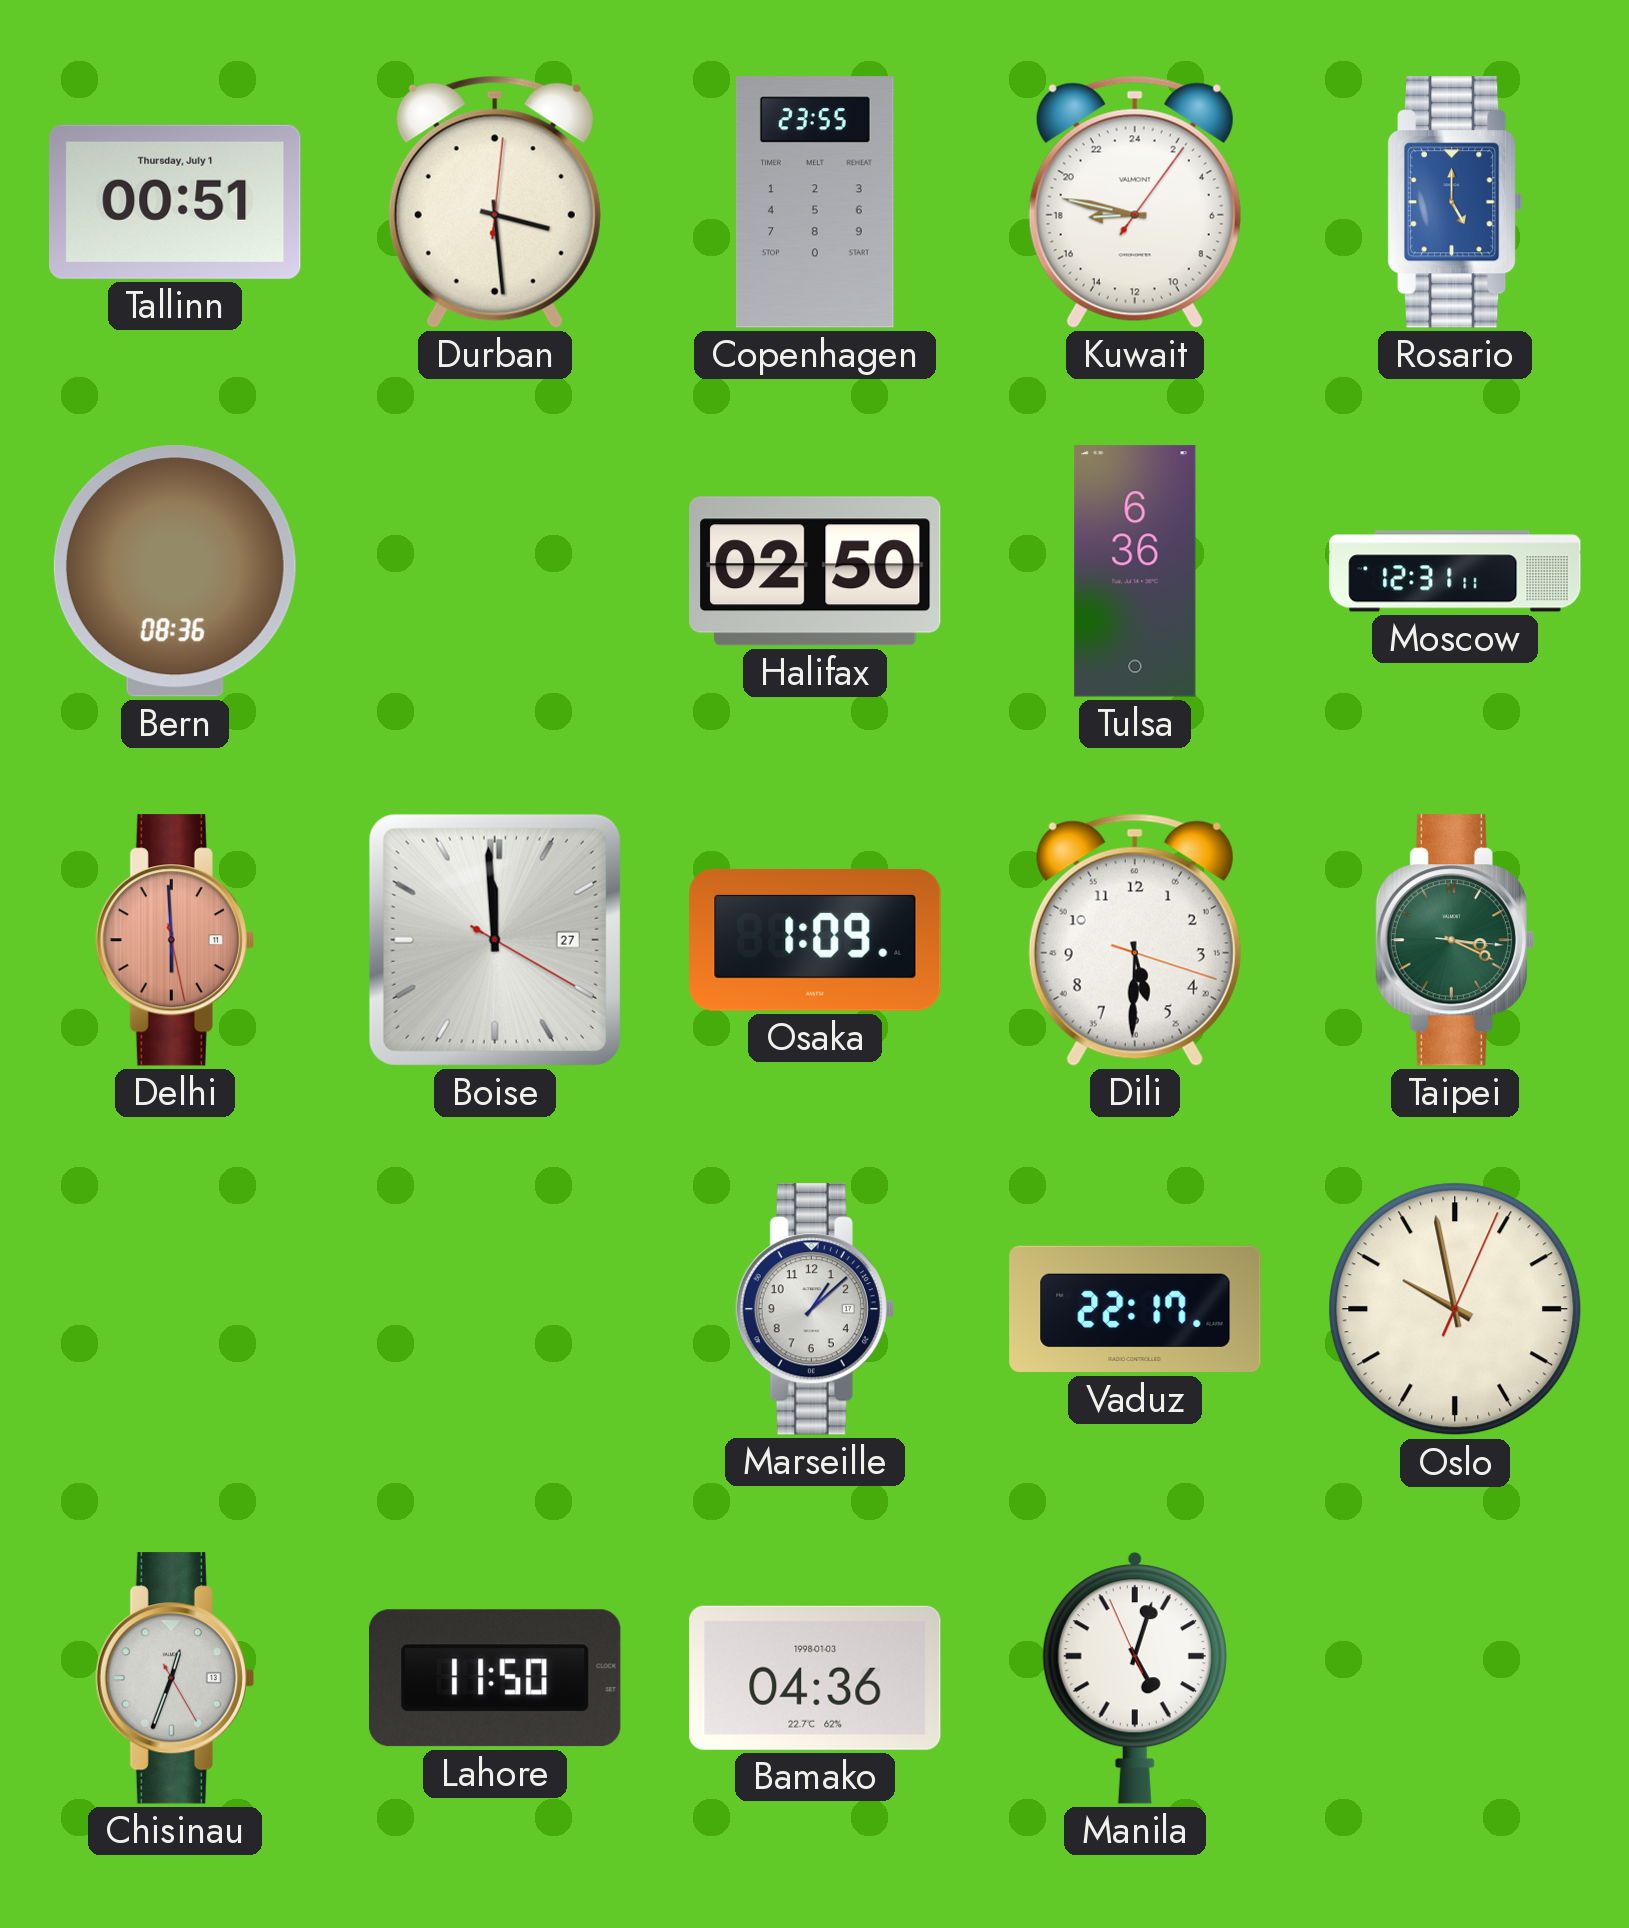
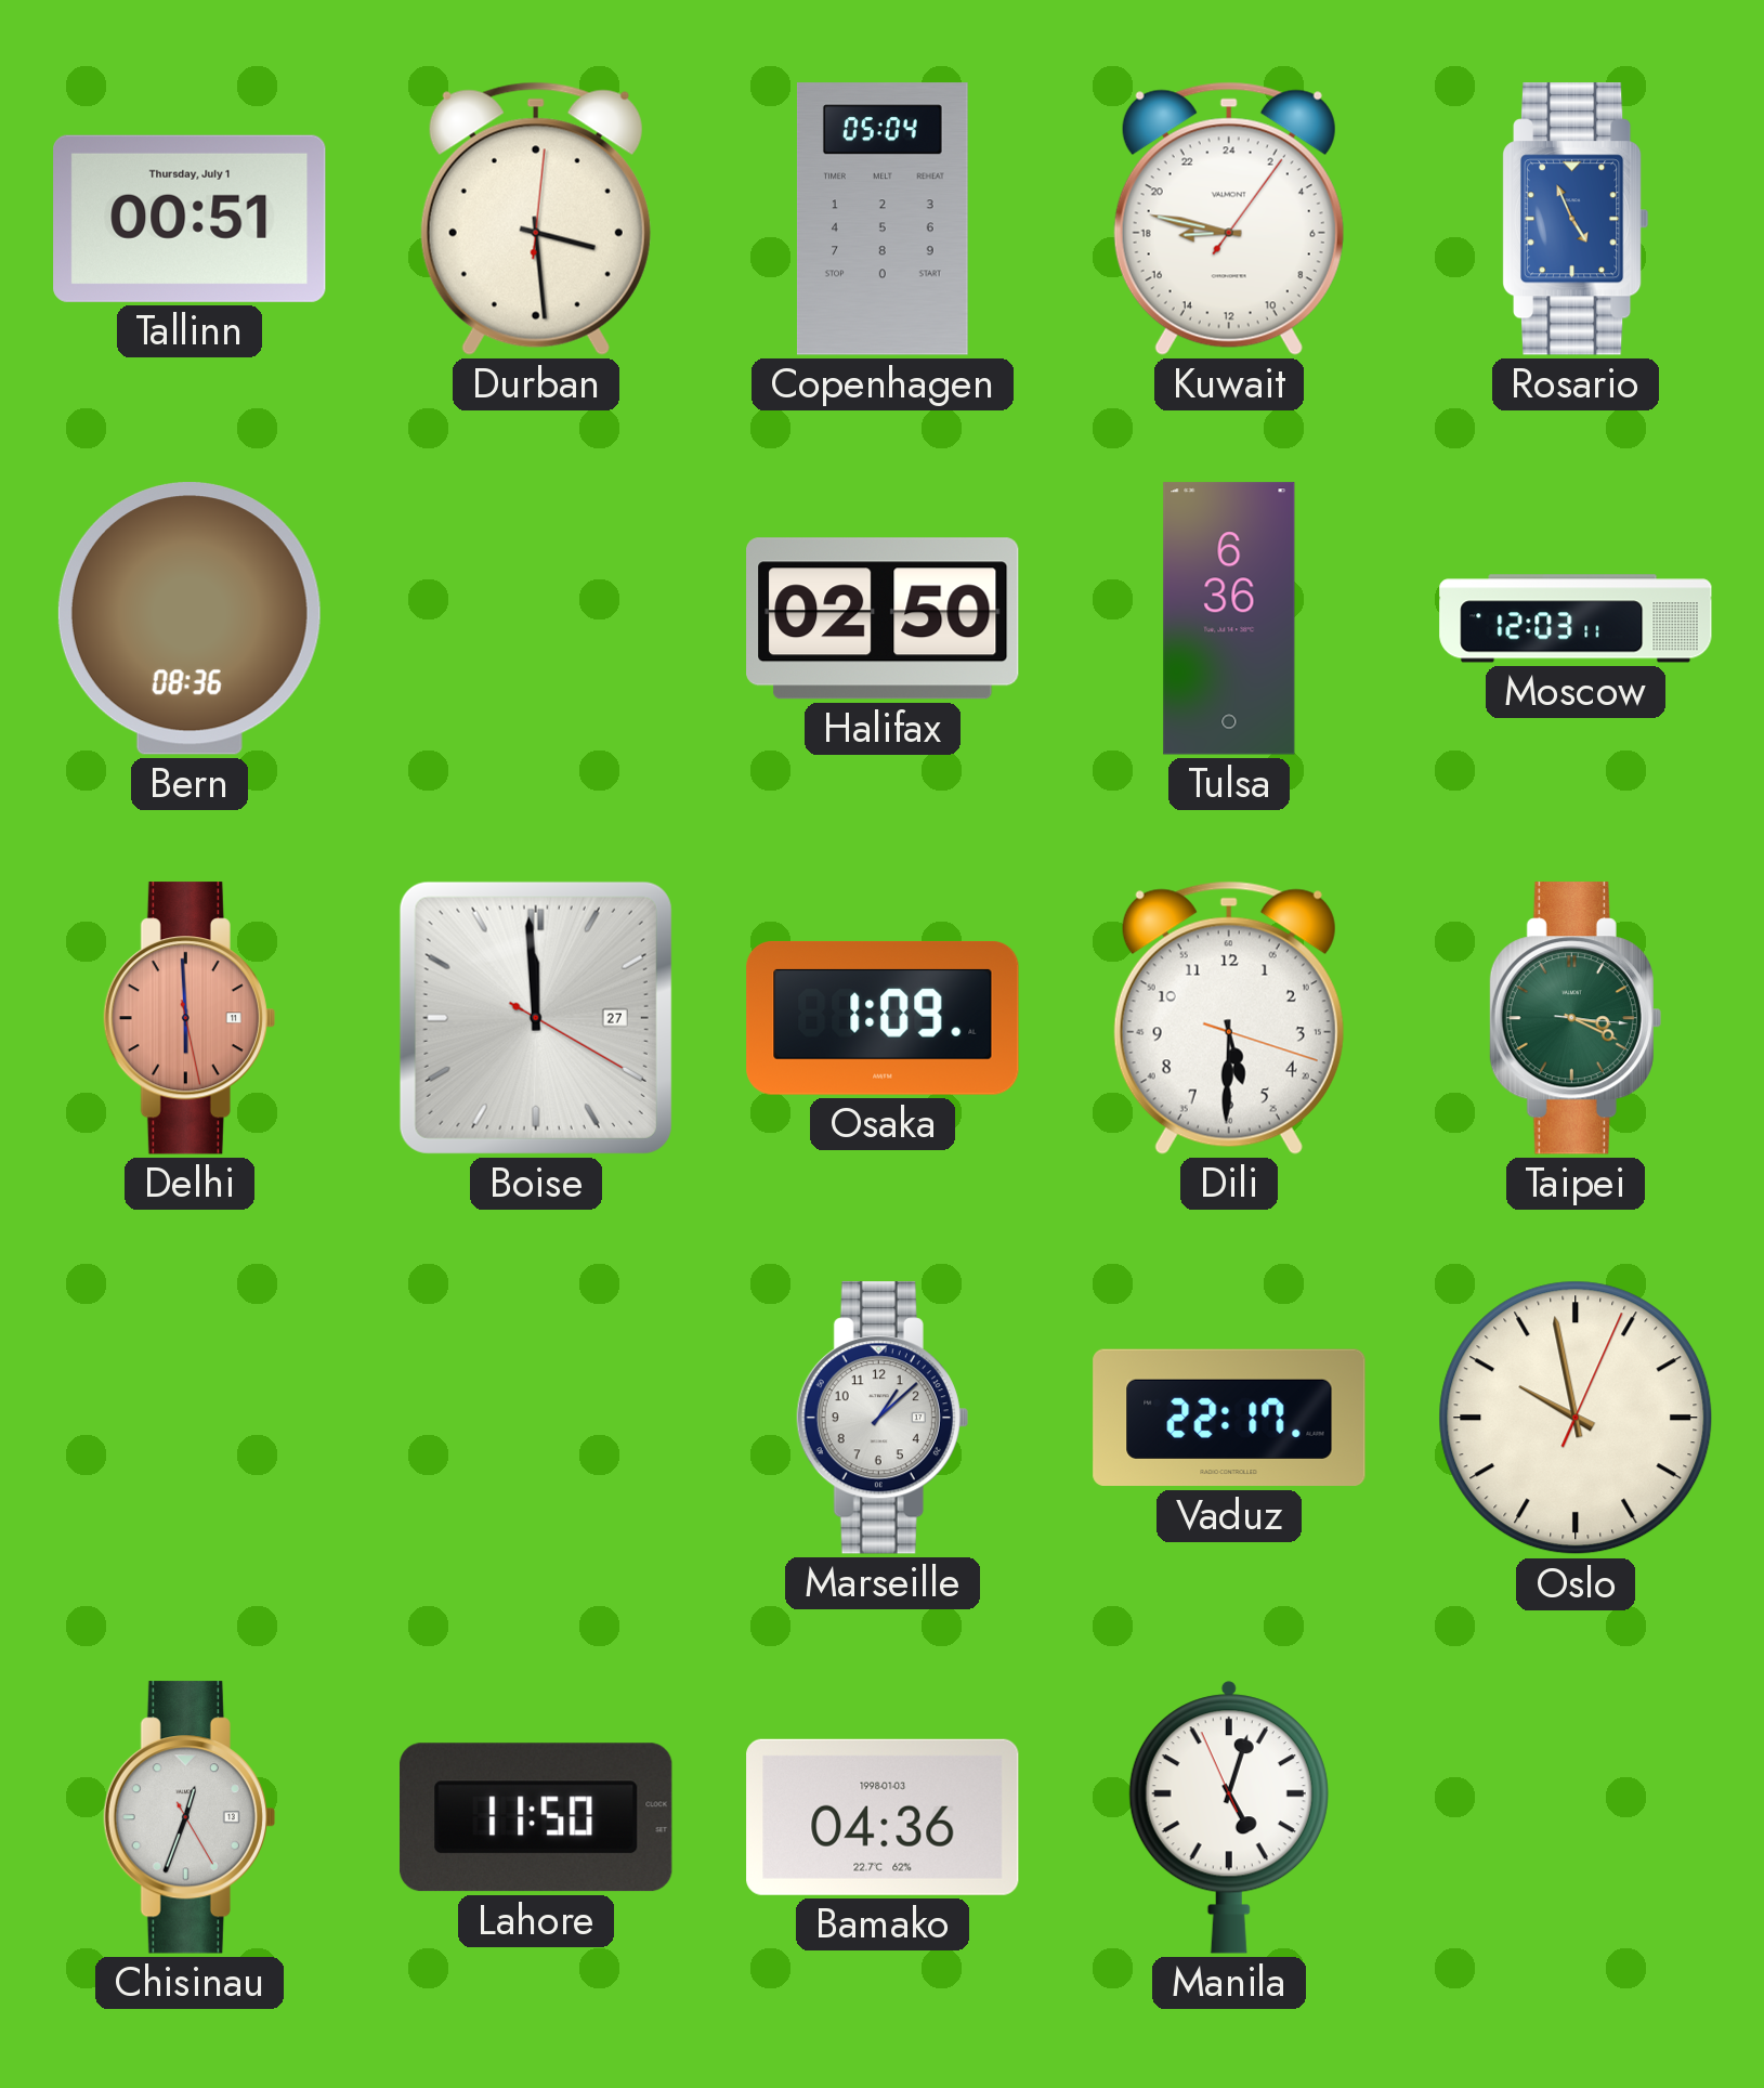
Copenhagen: 23:55 -> 05:04 (883, 219)
Rosario: 5:00 -> 4:56 (1576, 219)
Moscow: 12:31 -> 12:03 (1576, 618)
